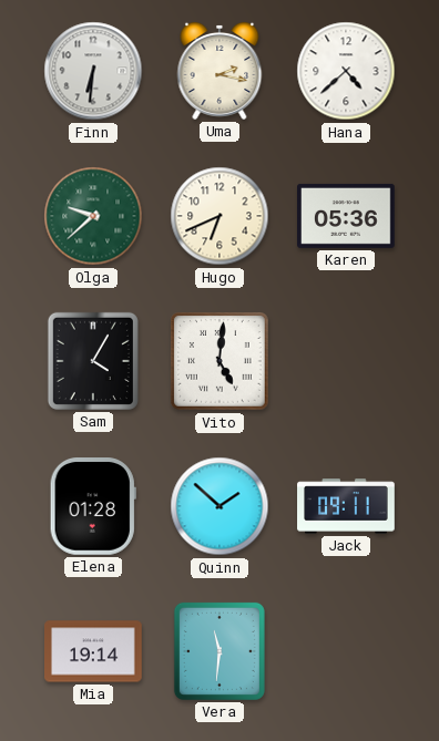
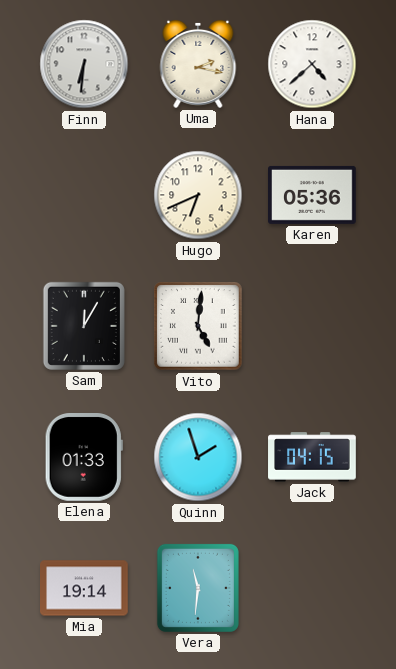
Olga: 9:38 -> none (93, 216)
Sam: 4:05 -> 12:05 (84, 326)
Elena: 01:28 -> 01:33 (84, 458)
Quinn: 1:52 -> 1:57 (198, 457)
Jack: 09:11 -> 04:15 (312, 457)
